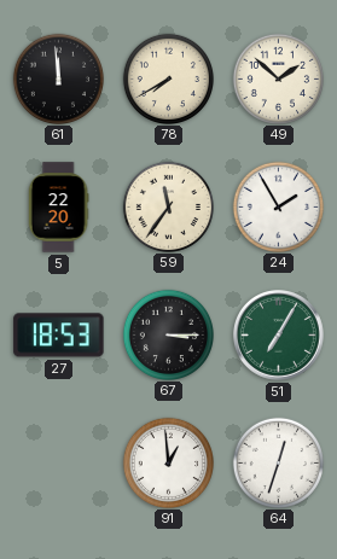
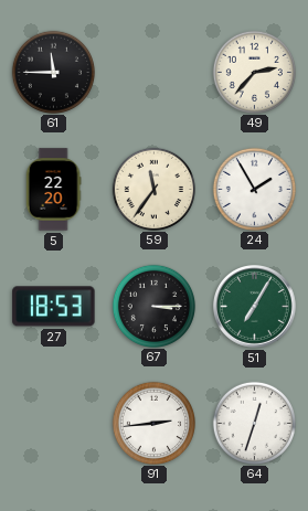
61: 11:59 -> 11:45 (53, 72)
78: 7:40 -> none (168, 78)
49: 1:52 -> 2:37 (254, 72)
91: 12:59 -> 2:44 (153, 423)
